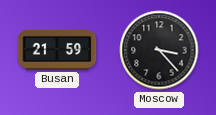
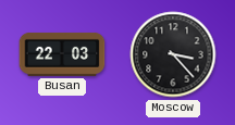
Busan: 21:59 -> 22:03 (62, 54)
